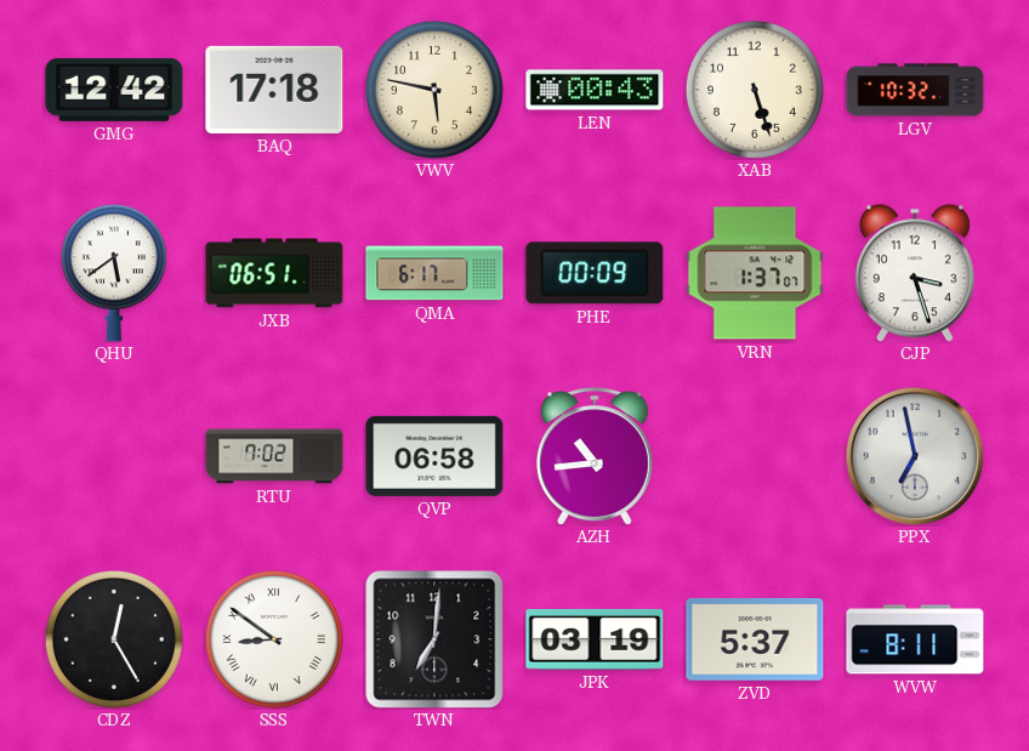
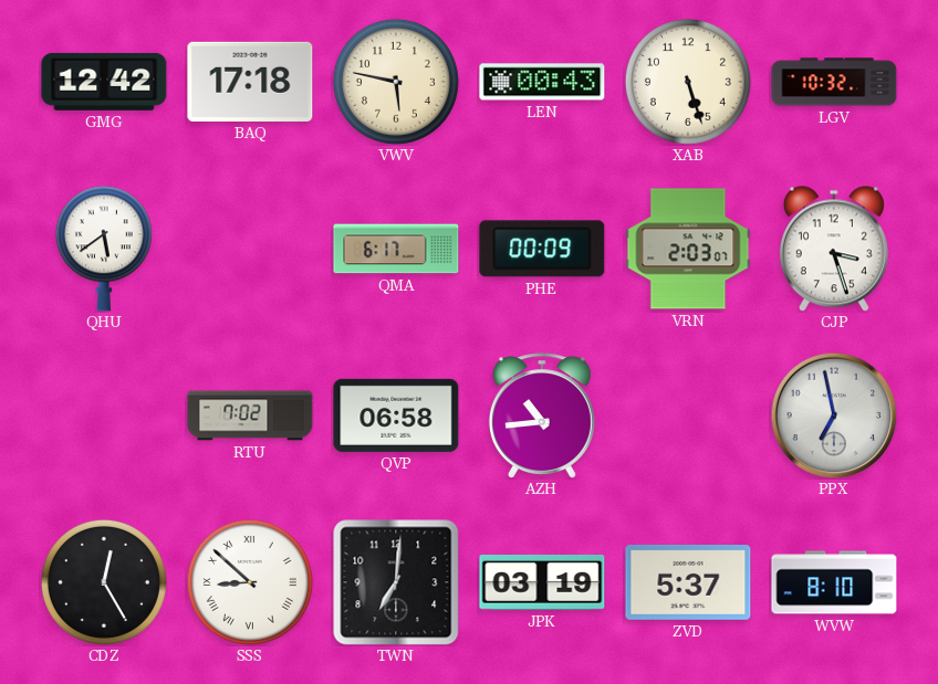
JXB: 06:51 -> none (274, 273)
VRN: 1:37 -> 2:03 (688, 249)
SSS: 8:51 -> 8:52 (250, 582)
WVW: 8:11 -> 8:10 (834, 582)
